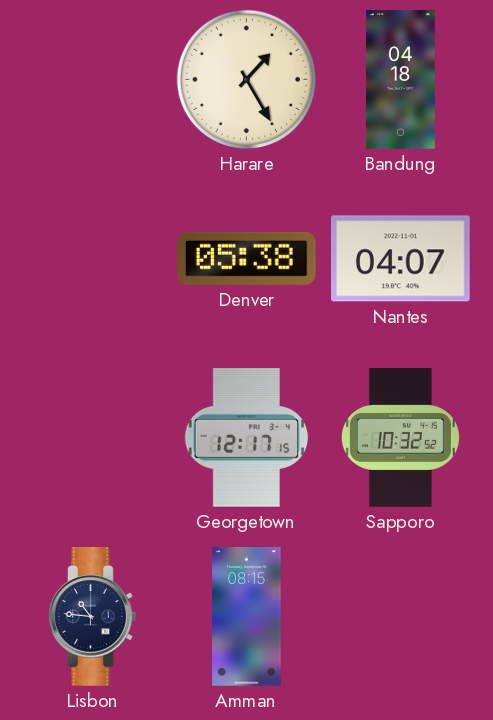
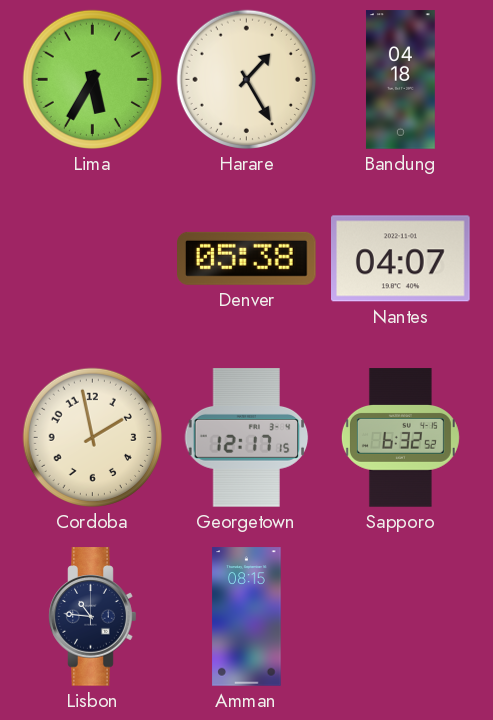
Lima: none -> 5:35 (92, 79)
Cordoba: none -> 1:58 (92, 437)
Sapporo: 10:32 -> 6:32 (400, 438)
